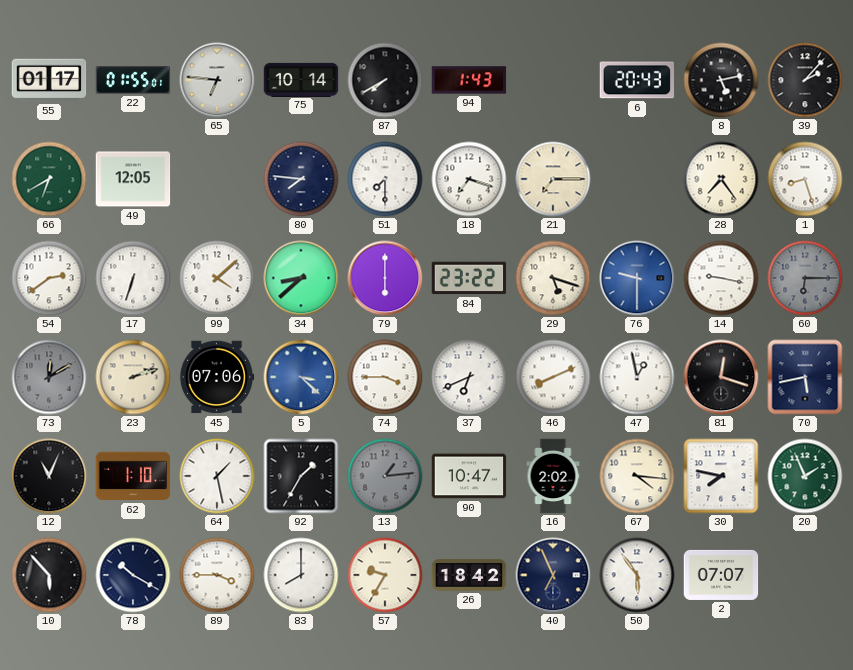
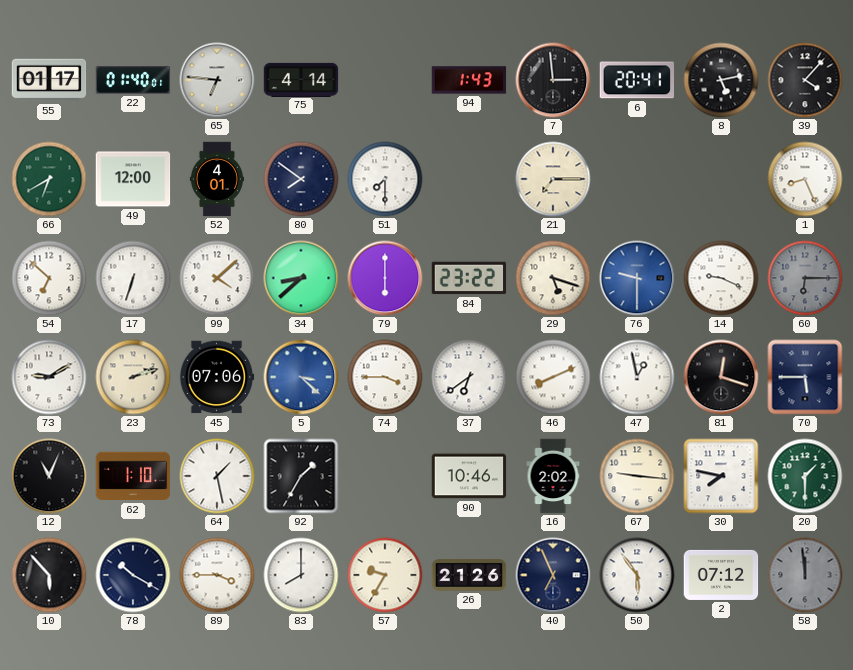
22: 01:55 -> 01:40 (133, 80)
75: 10:14 -> 4:14 (301, 79)
87: 7:40 -> none (385, 80)
7: none -> 2:59 (553, 80)
6: 20:43 -> 20:41 (637, 80)
39: 2:07 -> 4:07 (805, 80)
49: 12:05 -> 12:00 (133, 179)
52: none -> 4:01 (217, 179)
80: 7:46 -> 7:51 (301, 179)
18: 7:18 -> none (469, 179)
28: 7:24 -> none (721, 179)
1: 8:27 -> 8:26 (805, 179)
54: 2:39 -> 6:52 (49, 278)
14: 9:17 -> 9:19 (721, 278)
73: 12:10 -> 9:10 (49, 377)
73 dial: grey -> white (49, 377)
37: 6:41 -> 6:39 (469, 377)
70: 5:43 -> 5:45 (805, 377)
13: 1:14 -> none (385, 476)
90: 10:47 -> 10:46 (469, 476)
67: 4:16 -> 9:16 (637, 476)
20: 1:56 -> 1:30 (805, 476)
26: 18:42 -> 21:26 (469, 575)
2: 07:07 -> 07:12 (721, 575)
58: none -> 11:59 (805, 575)
